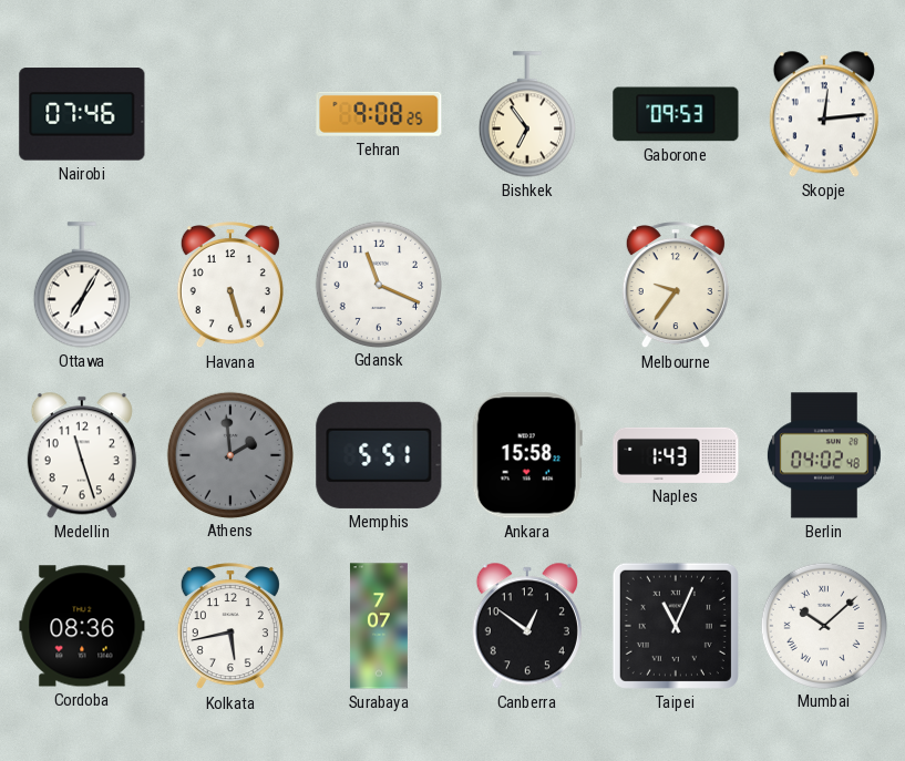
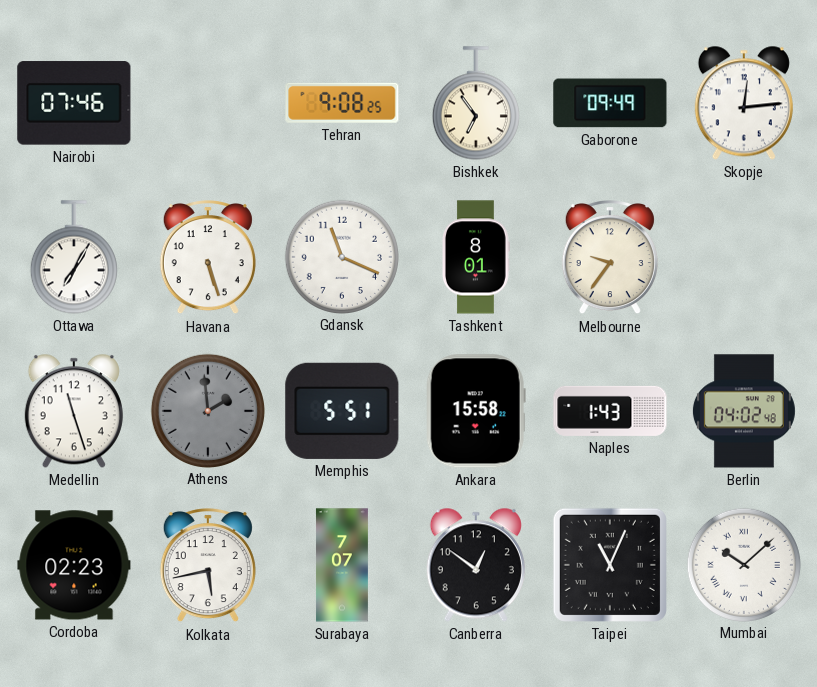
Gaborone: 09:53 -> 09:49 (610, 103)
Tashkent: none -> 8:01 (476, 257)
Cordoba: 08:36 -> 02:23 (74, 565)
